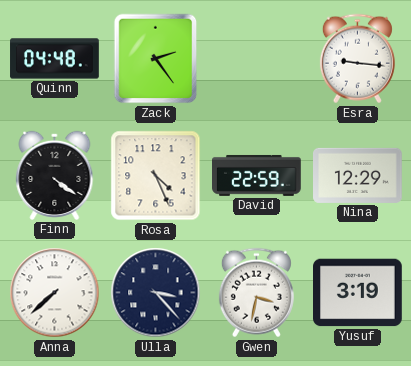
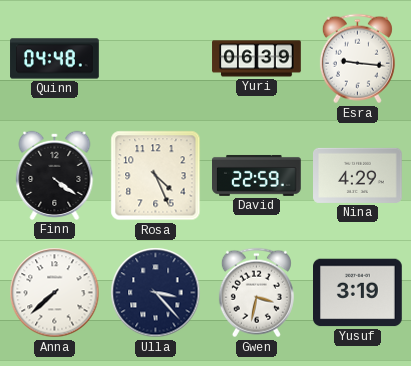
Zack: 2:24 -> none (156, 59)
Yuri: none -> 06:39 (257, 59)
Nina: 12:29 -> 4:29 (358, 175)
